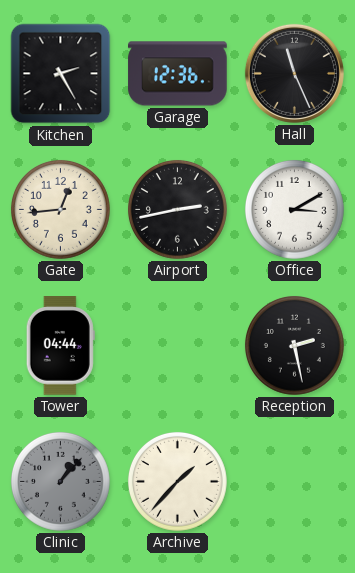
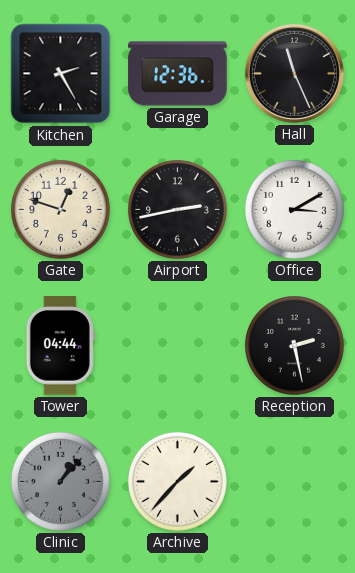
Gate: 12:44 -> 12:48 (61, 210)
